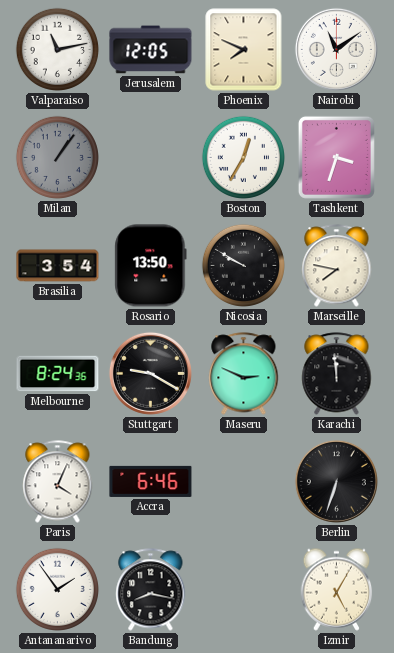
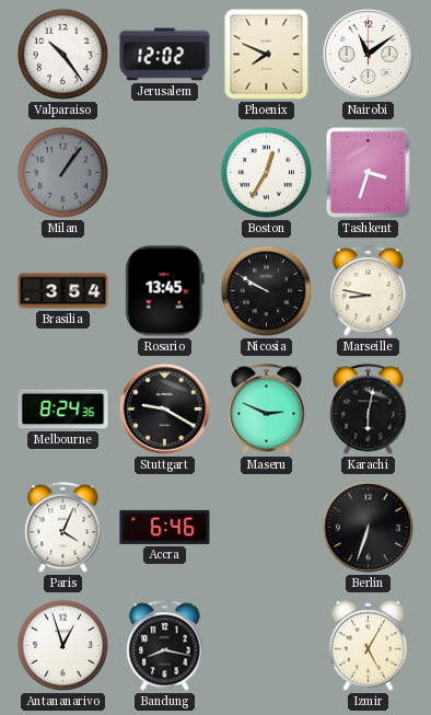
Valparaiso: 11:13 -> 10:24 (62, 54)
Jerusalem: 12:05 -> 12:02 (165, 55)
Rosario: 13:50 -> 13:45 (165, 291)
Marseille: 7:47 -> 8:47 (369, 291)
Karachi: 11:59 -> 6:02 (369, 410)
Antananarivo: 1:54 -> 12:57 (62, 645)
